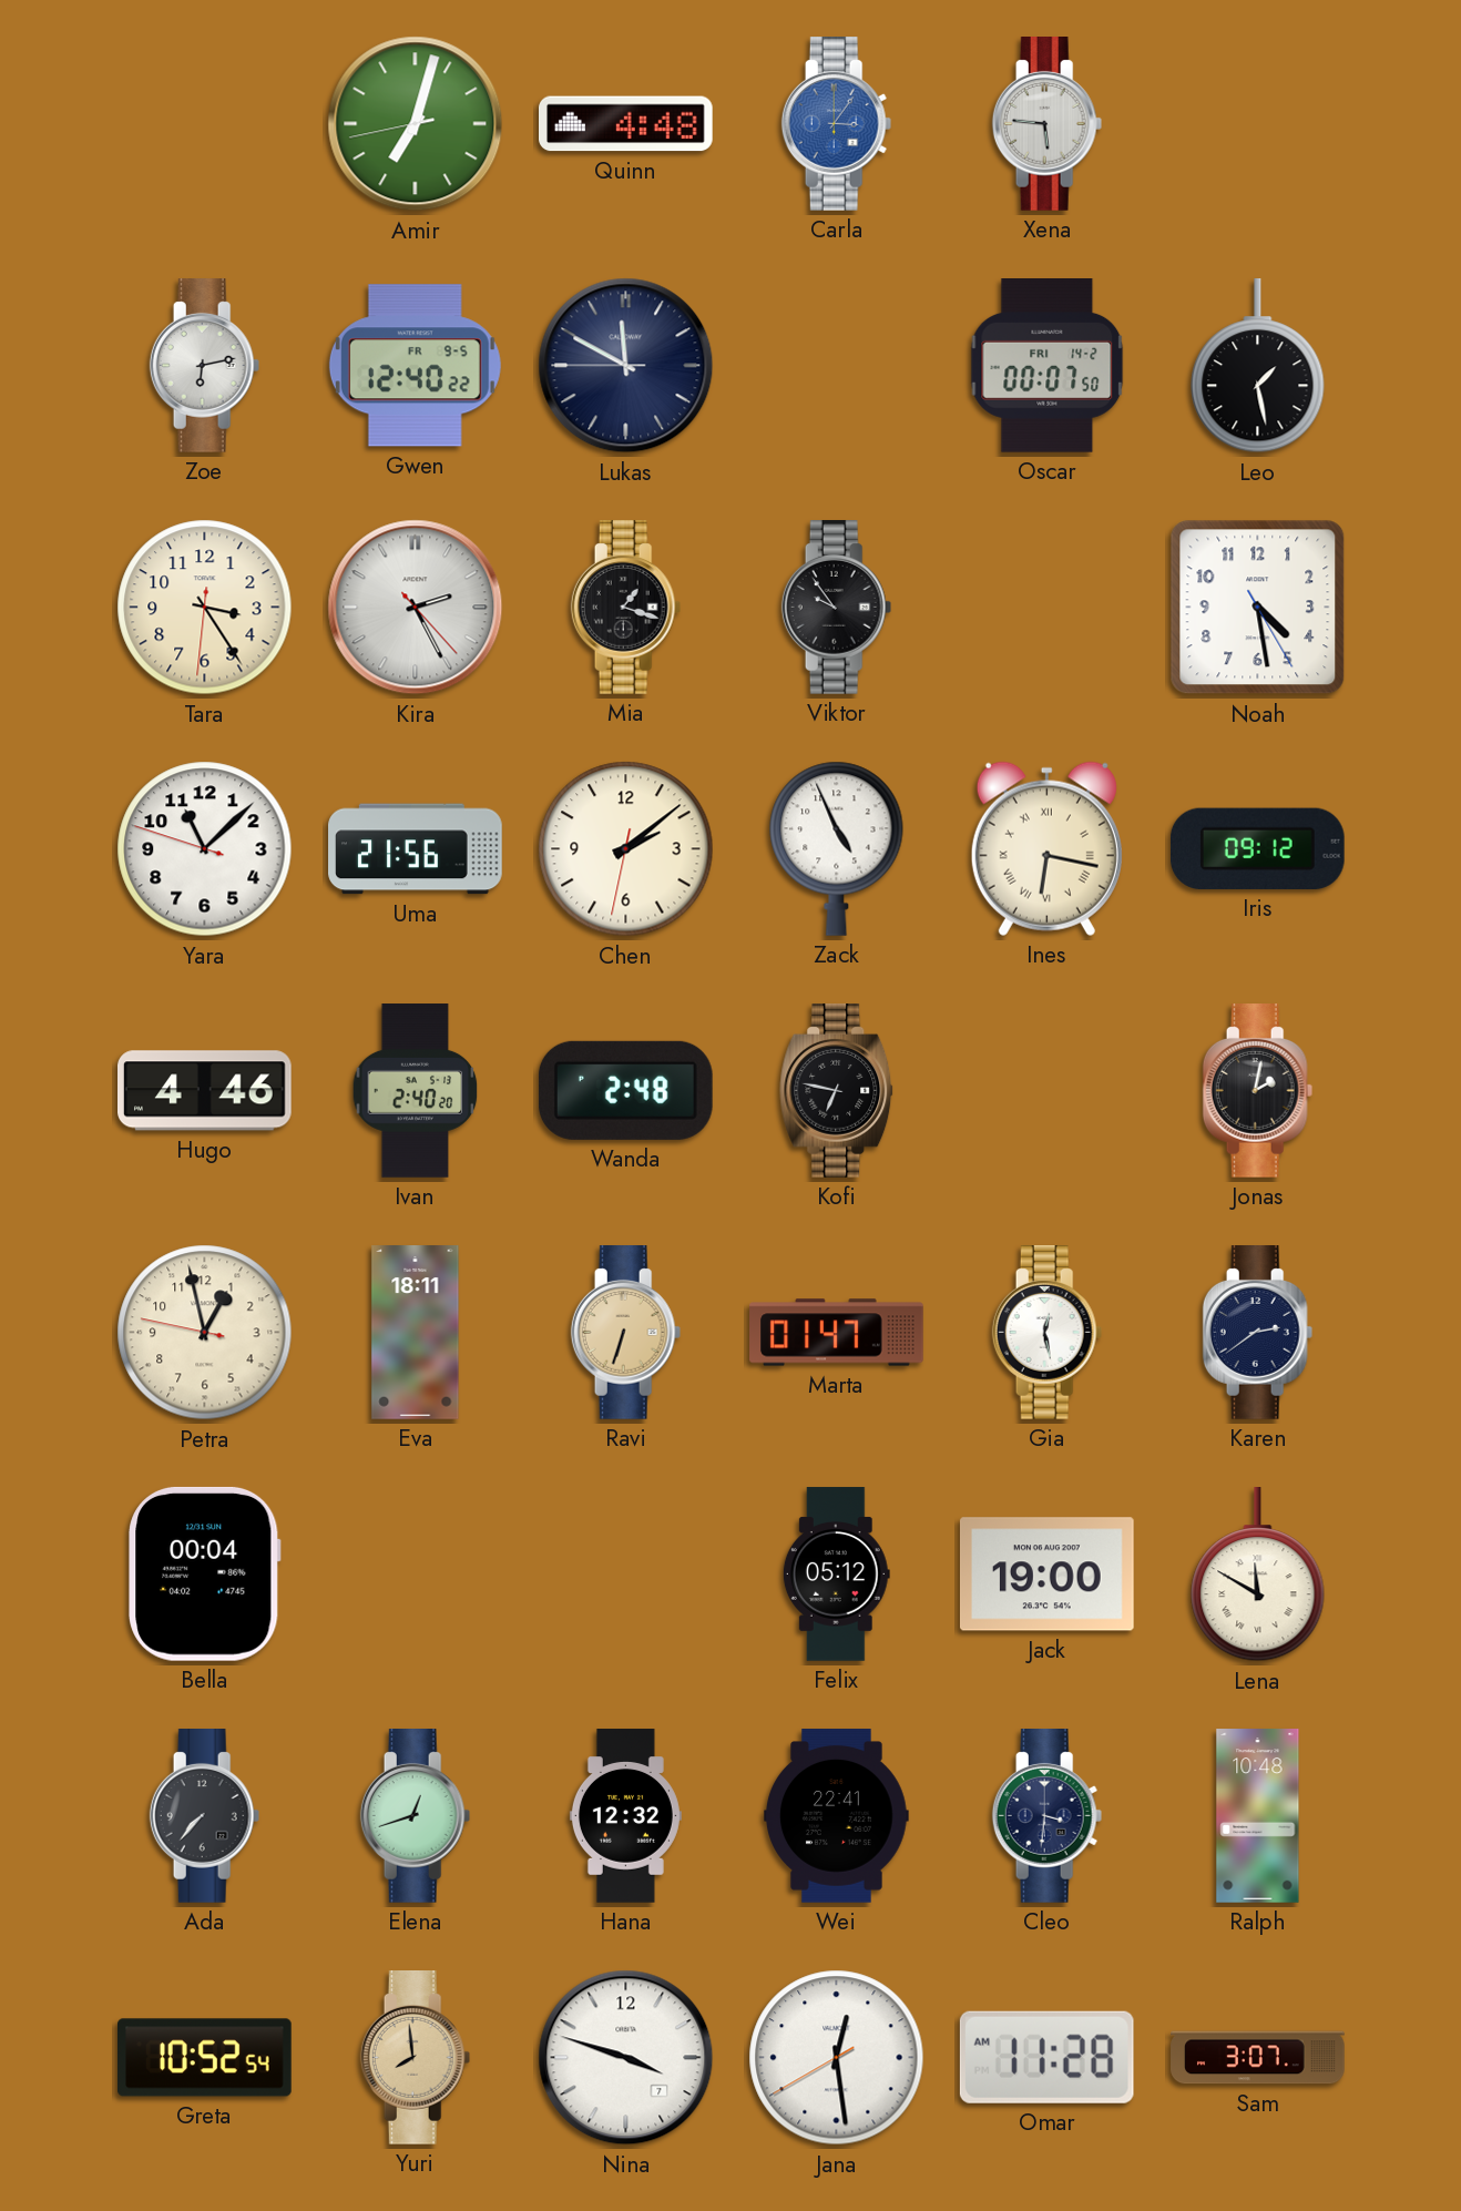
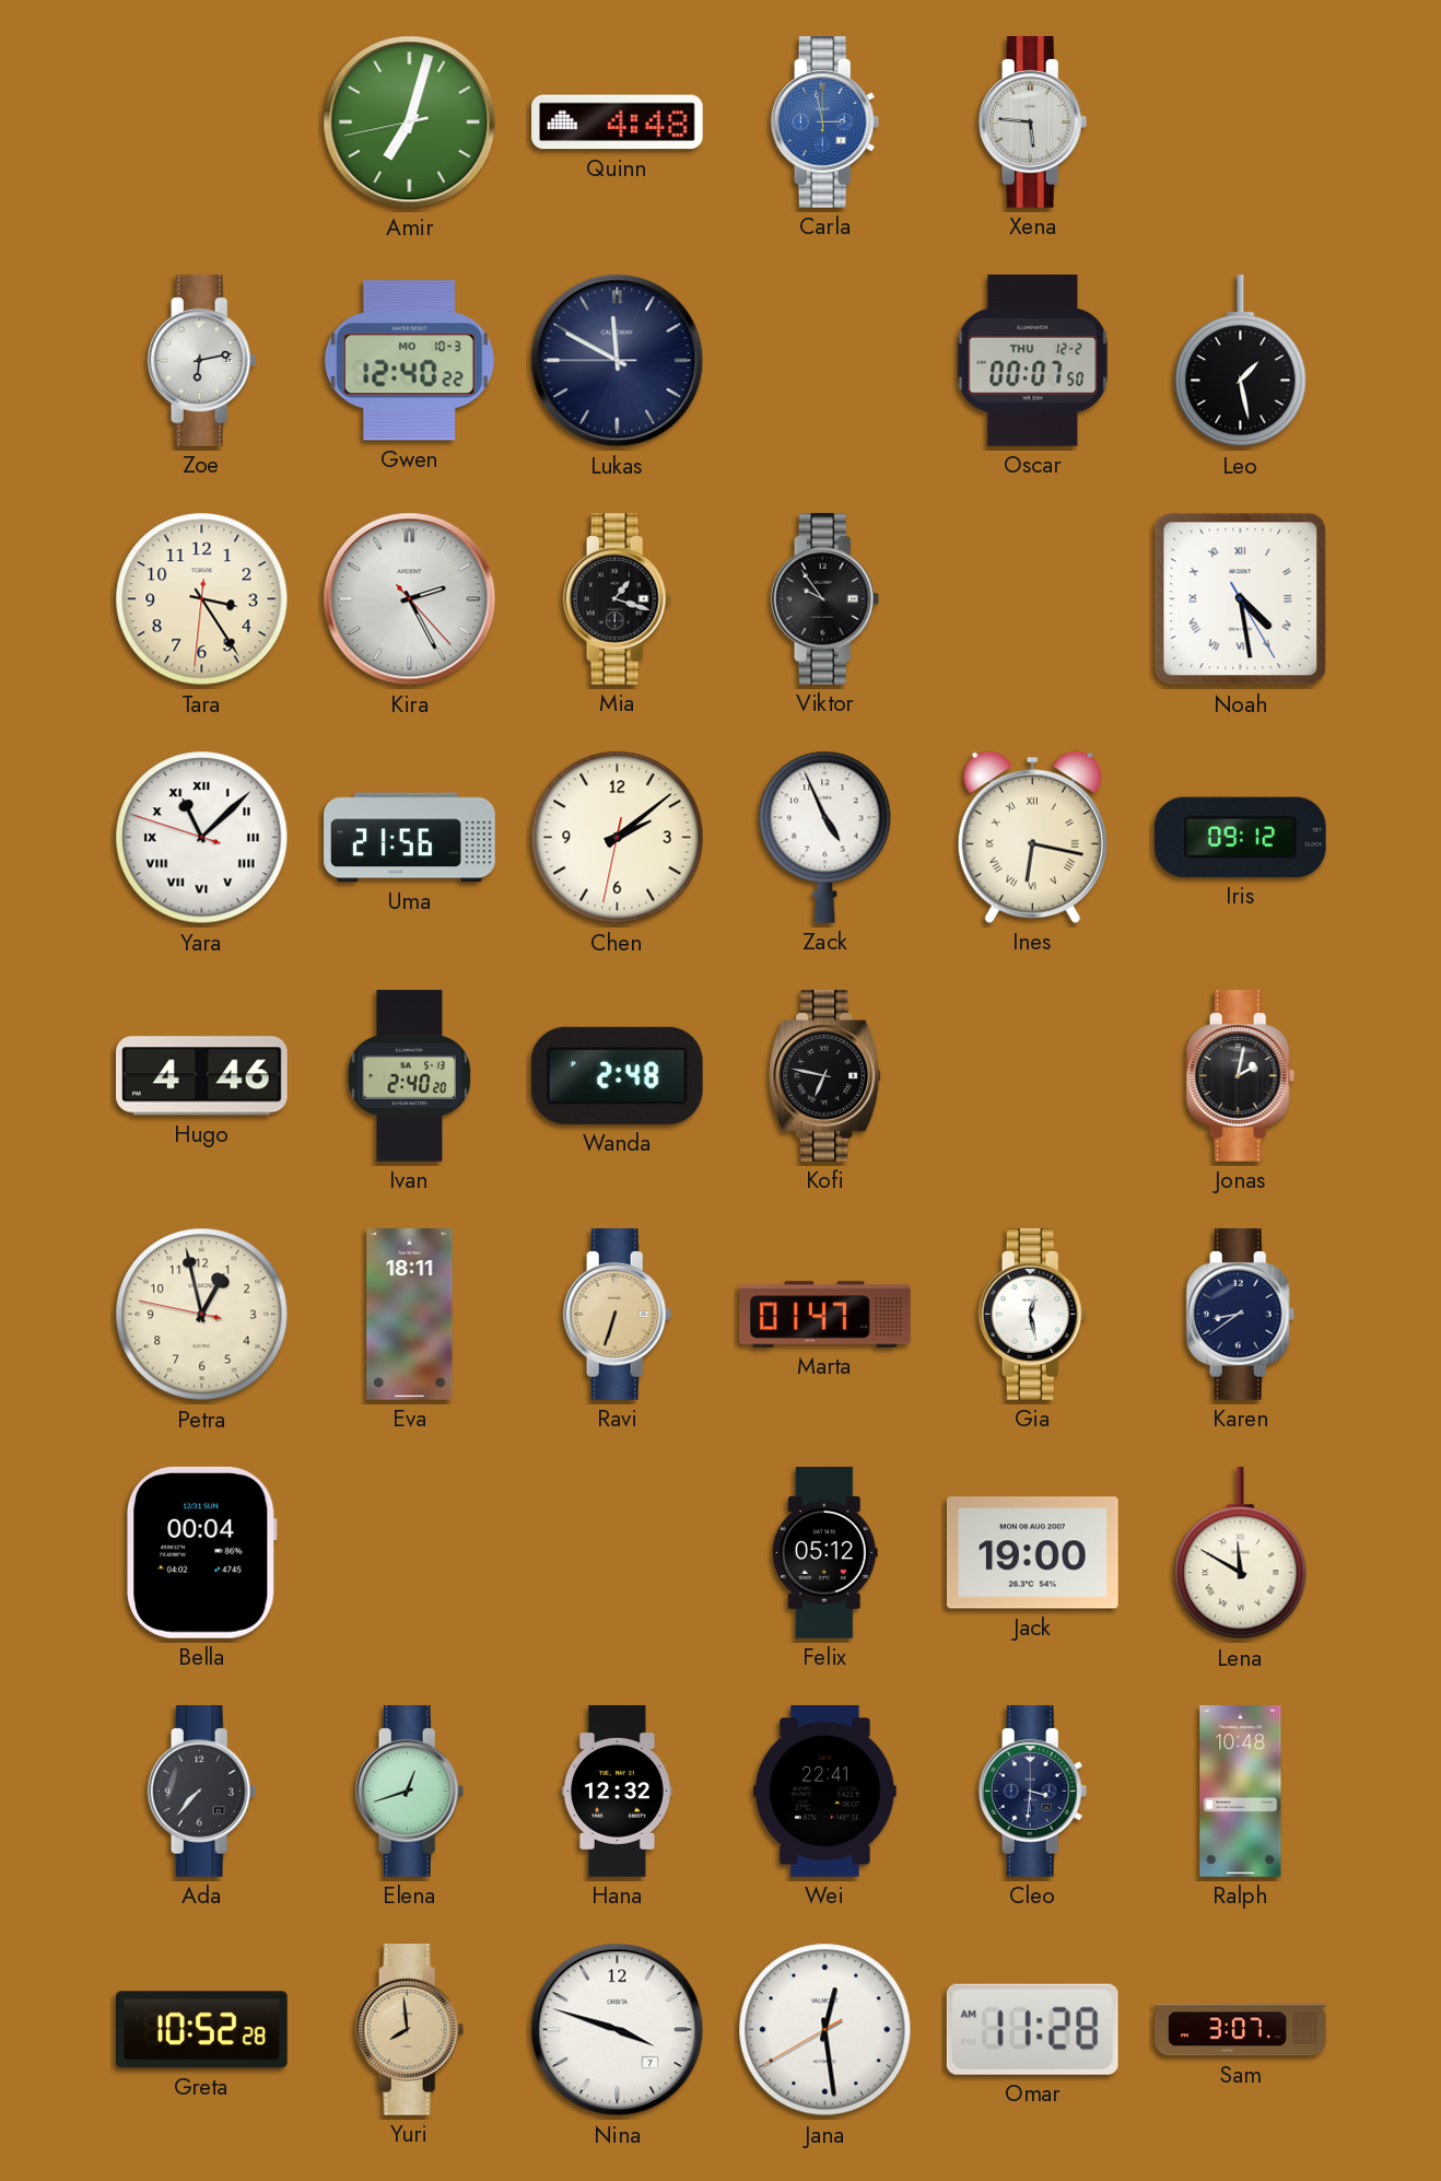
Carla: 3:06 -> 2:58 (825, 123)
Gwen date: FR 9-5 -> MO 10-3 (409, 361)
Oscar date: FRI 14-2 -> THU 12-2 (1033, 361)
Noah numerals: Arabic -> Roman (1241, 599)
Yara numerals: Arabic -> Roman (202, 838)
Karen: 2:39 -> 8:39 (1241, 1315)
Greta: 10:52:54 -> 10:52:28 (202, 2030)
